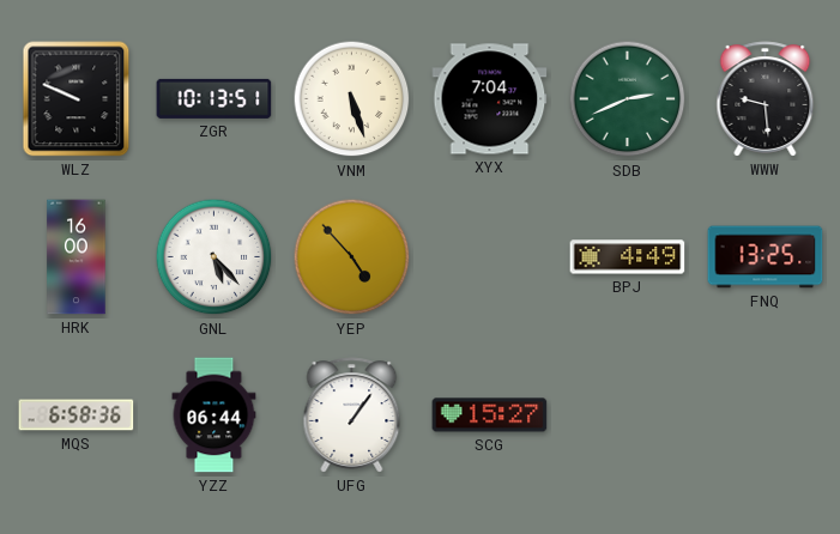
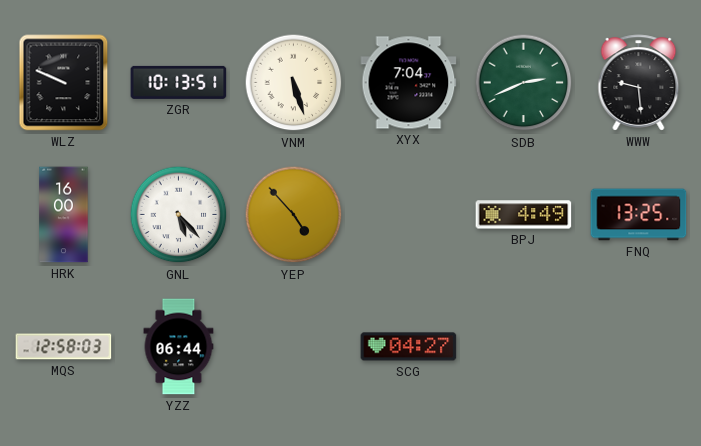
MQS: 6:58 -> 12:58 (64, 347)
UFG: 1:06 -> none (352, 415)
SCG: 15:27 -> 04:27 (409, 347)
